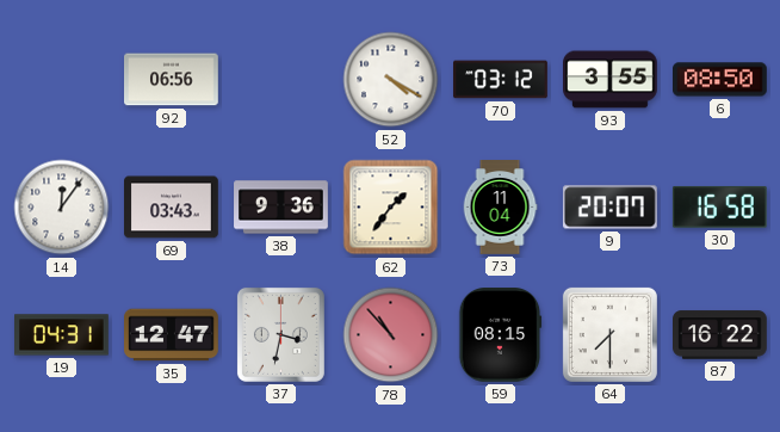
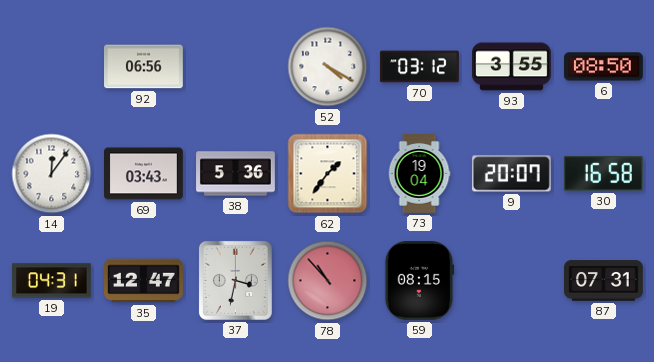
38: 9:36 -> 5:36 (236, 174)
73: 11:04 -> 19:04 (419, 174)
64: 7:30 -> none (609, 334)
87: 16:22 -> 07:31 (604, 281)
